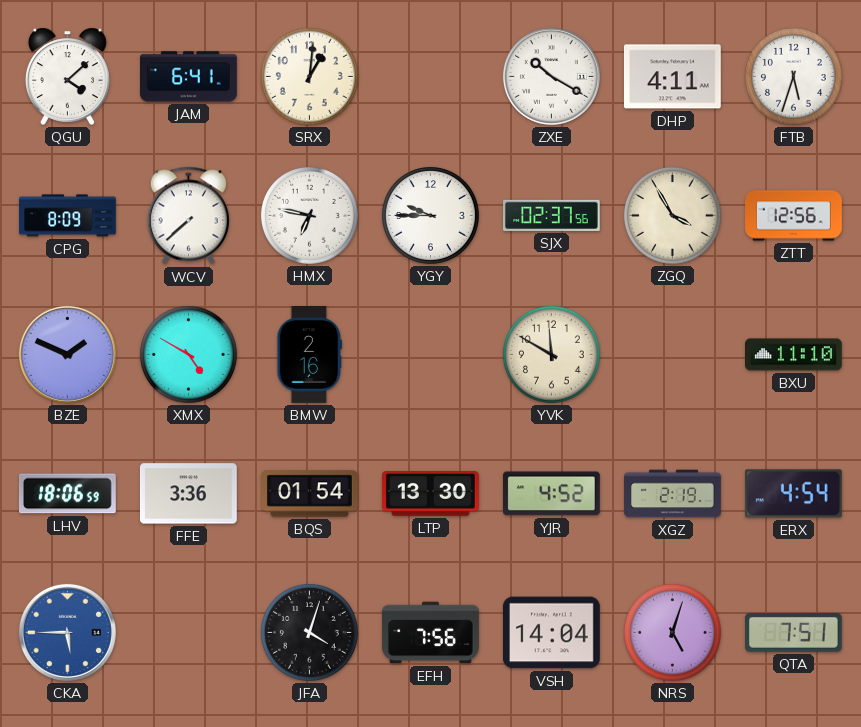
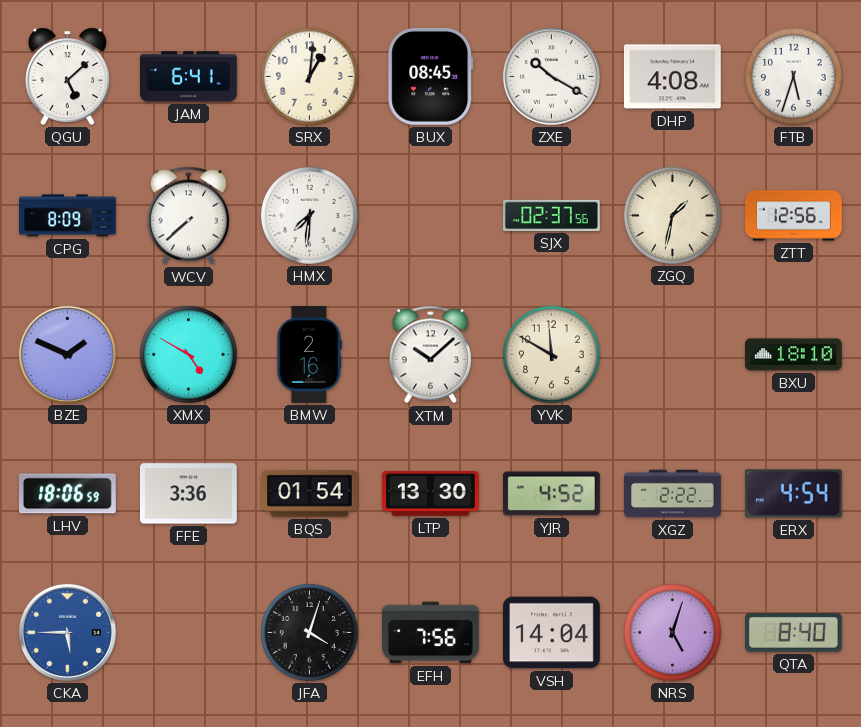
QGU: 4:08 -> 5:08 (67, 76)
BUX: none -> 08:45 (431, 76)
DHP: 4:11 -> 4:08 (672, 77)
HMX: 6:47 -> 7:31 (309, 215)
YGY: 9:45 -> none (430, 215)
ZGQ: 3:55 -> 1:32 (672, 215)
XTM: none -> 10:08 (430, 355)
BXU: 11:10 -> 18:10 (794, 355)
XGZ: 2:19 -> 2:22 (673, 494)
QTA: 7:51 -> 8:40 (793, 633)
